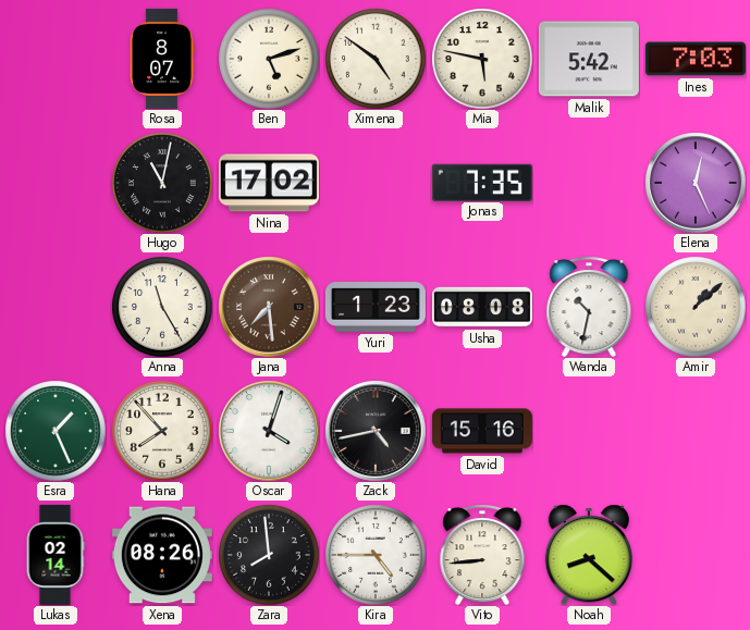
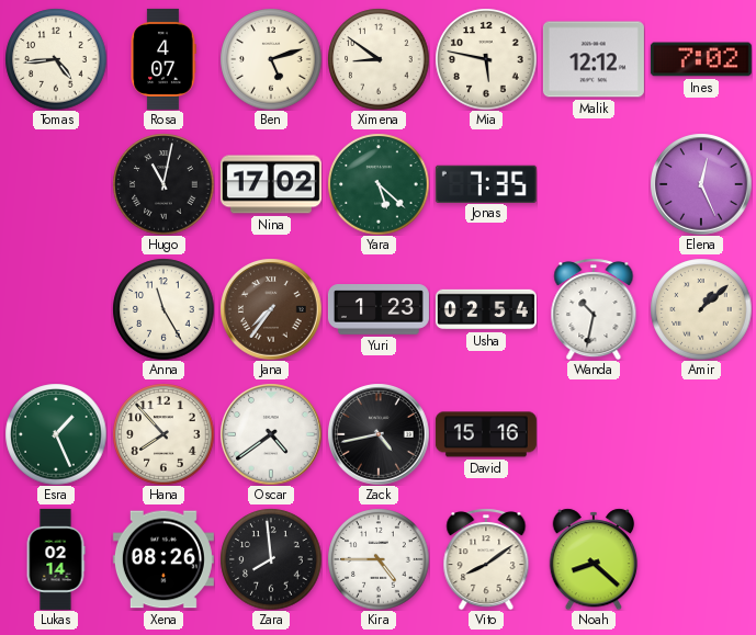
Tomas: none -> 4:44 (56, 59)
Rosa: 8:07 -> 4:07 (163, 59)
Ximena: 4:51 -> 8:51 (379, 59)
Malik: 5:42 -> 12:12 (594, 59)
Ines: 7:03 -> 7:02 (701, 59)
Yara: none -> 5:22 (379, 184)
Jana: 7:29 -> 7:36 (271, 309)
Usha: 08:08 -> 02:54 (486, 309)
Oscar: 4:03 -> 4:39 (271, 434)
Vito: 8:44 -> 8:09 (486, 559)
